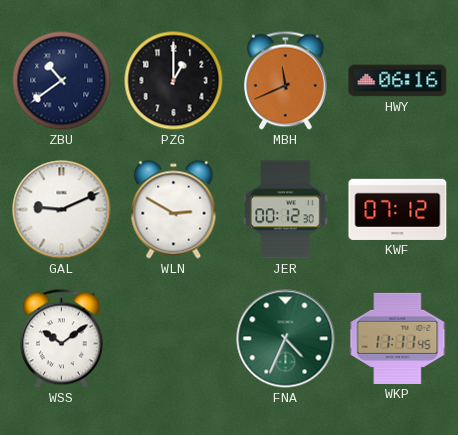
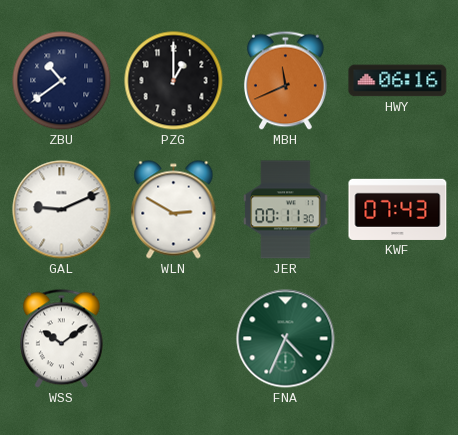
JER: 00:12 -> 00:11 (286, 210)
KWF: 07:12 -> 07:43 (398, 209)
WKP: 11:11 -> none (398, 338)
